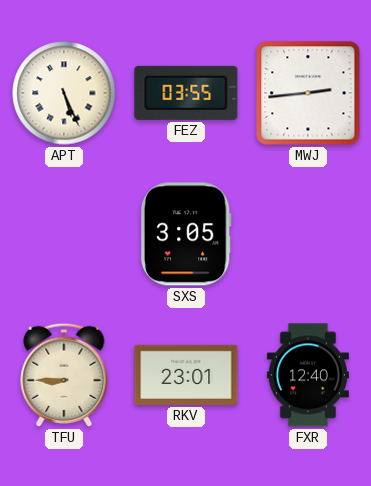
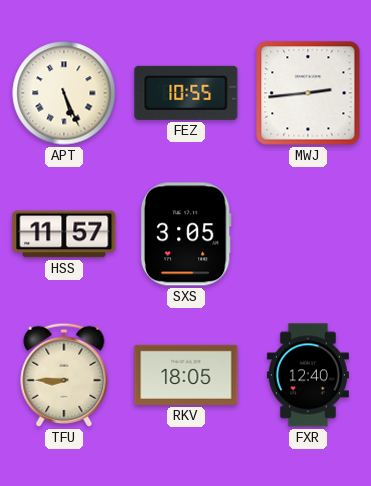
FEZ: 03:55 -> 10:55 (186, 93)
HSS: none -> 11:57 (64, 234)
RKV: 23:01 -> 18:05 (186, 375)
